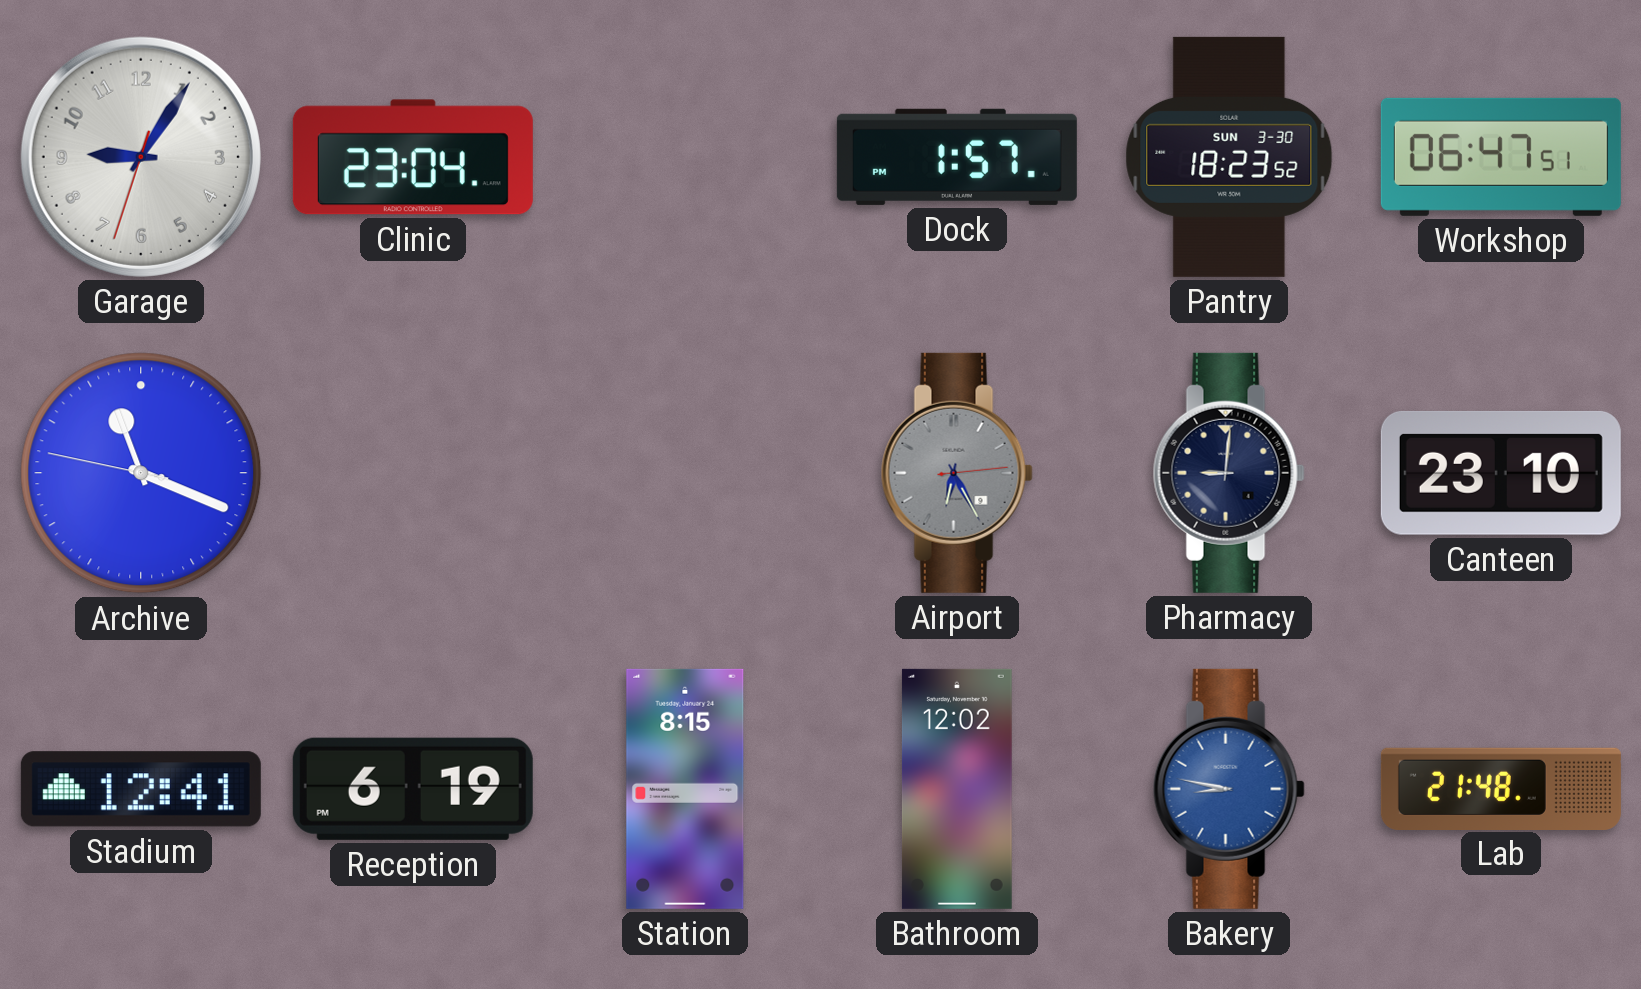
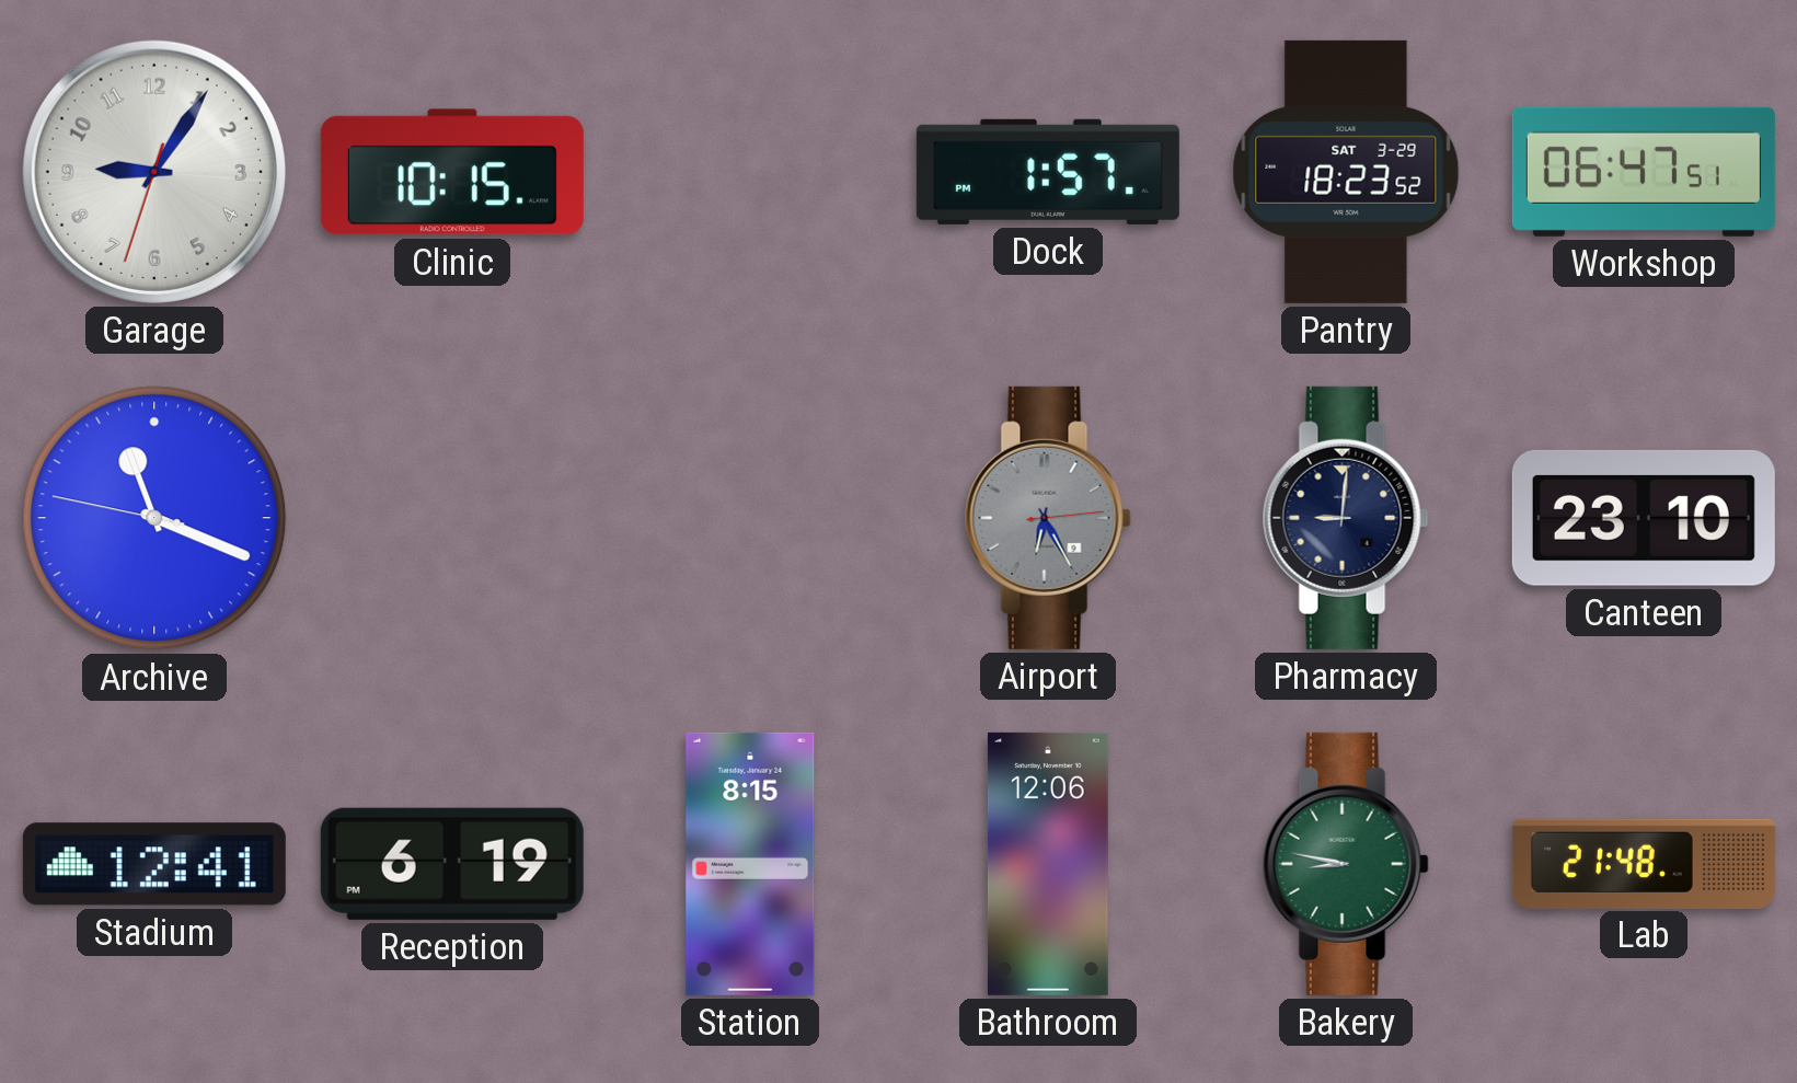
Clinic: 23:04 -> 10:15 (452, 172)
Pantry date: SUN 3-30 -> SAT 3-29 (1346, 172)
Bathroom: 12:02 -> 12:06 (1048, 864)
Bakery dial: blue -> green (1346, 864)
